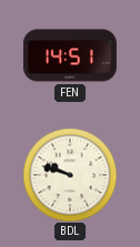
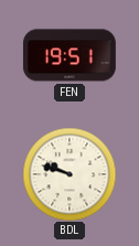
FEN: 14:51 -> 19:51 (69, 55)
